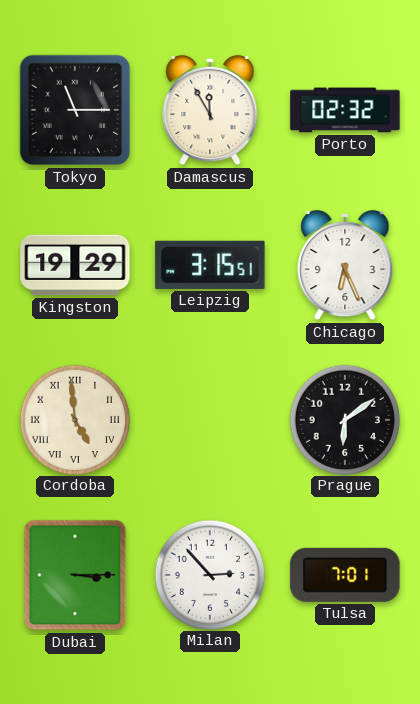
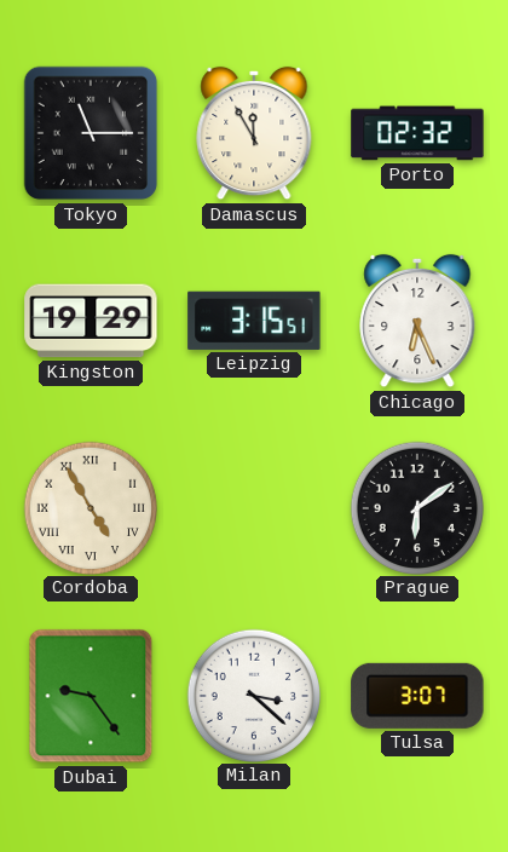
Cordoba: 4:59 -> 4:55 (90, 507)
Dubai: 3:15 -> 9:24 (91, 696)
Milan: 2:53 -> 3:22 (253, 695)
Tulsa: 7:01 -> 3:07 (417, 696)
